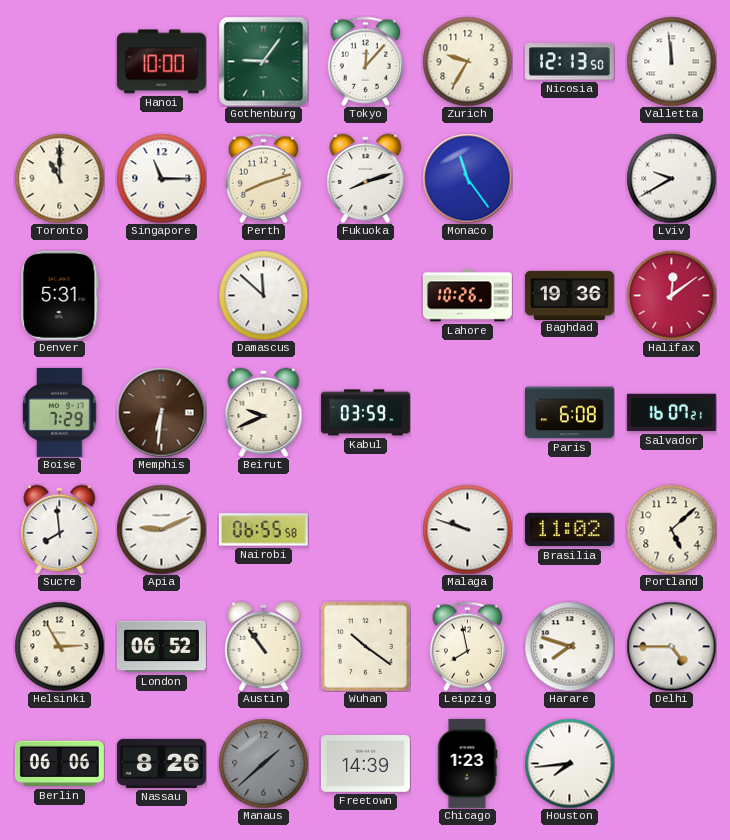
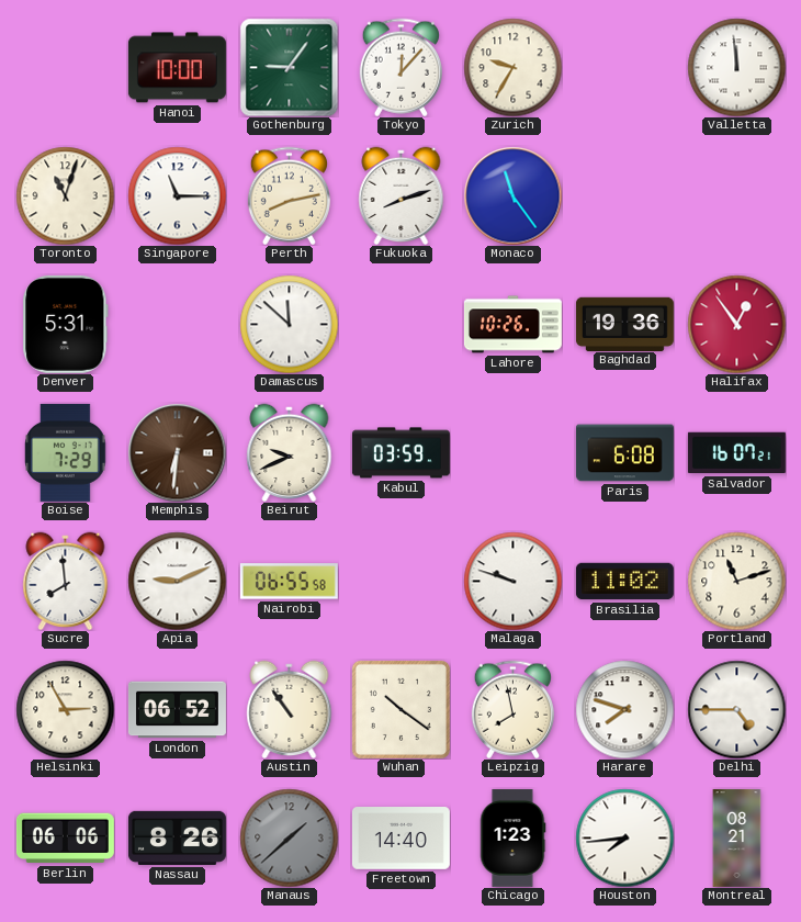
Nicosia: 12:13 -> none (569, 62)
Toronto: 11:00 -> 11:03 (65, 195)
Perth: 8:12 -> 8:13 (289, 195)
Lviv: 9:40 -> none (671, 178)
Halifax: 12:09 -> 12:54 (736, 324)
Portland: 5:08 -> 11:12 (736, 581)
Freetown: 14:39 -> 14:40 (400, 839)
Montreal: none -> 08:21 (737, 837)
